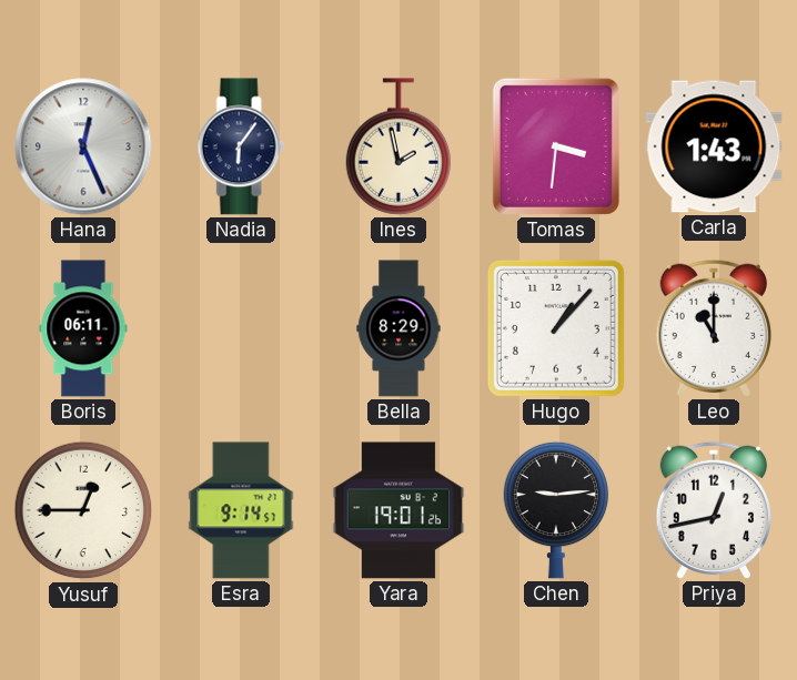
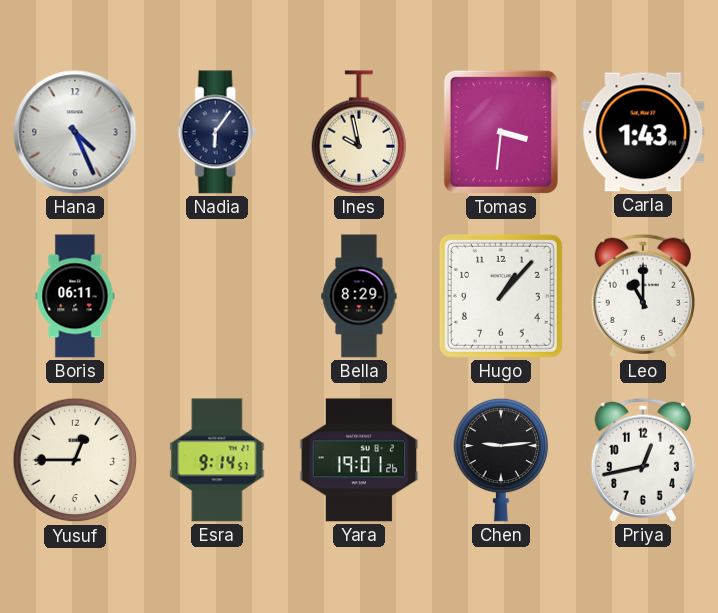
Hana: 12:26 -> 4:26 (75, 132)
Ines: 1:58 -> 9:58 (359, 132)
